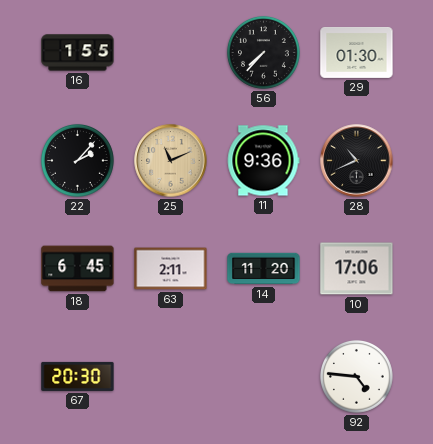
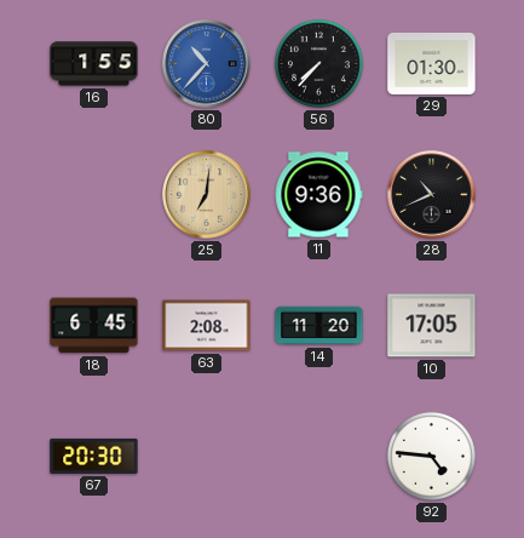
80: none -> 10:37 (207, 64)
22: 2:07 -> none (77, 160)
25: 11:11 -> 7:01 (207, 195)
63: 2:11 -> 2:08 (207, 326)
10: 17:06 -> 17:05 (432, 326)
